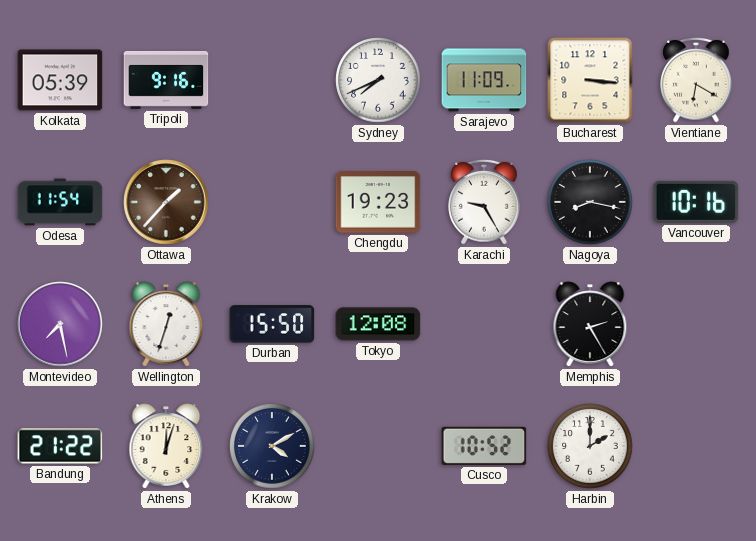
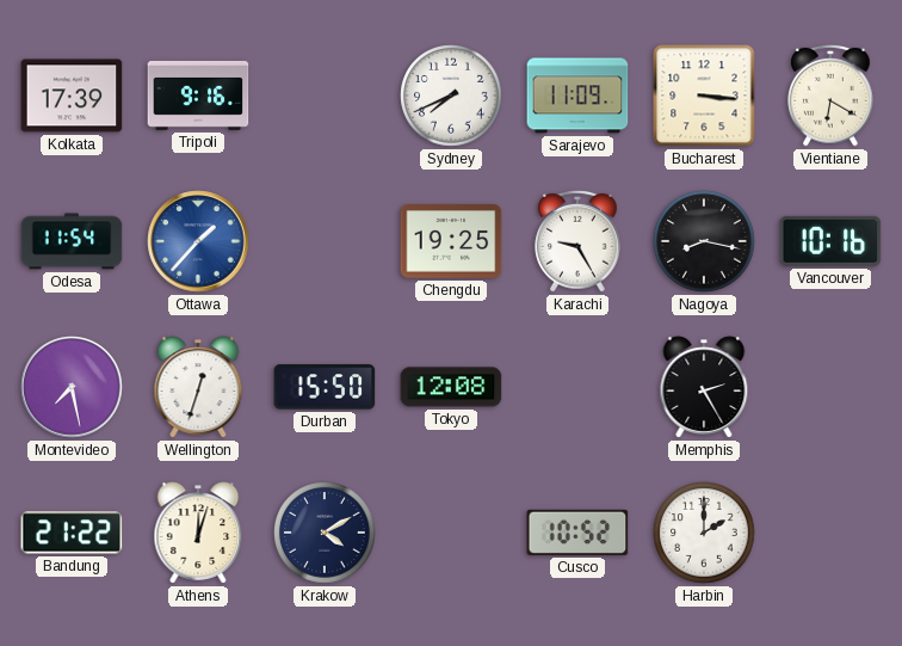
Kolkata: 05:39 -> 17:39 (72, 96)
Ottawa dial: brown -> blue (198, 241)
Chengdu: 19:23 -> 19:25 (451, 241)
